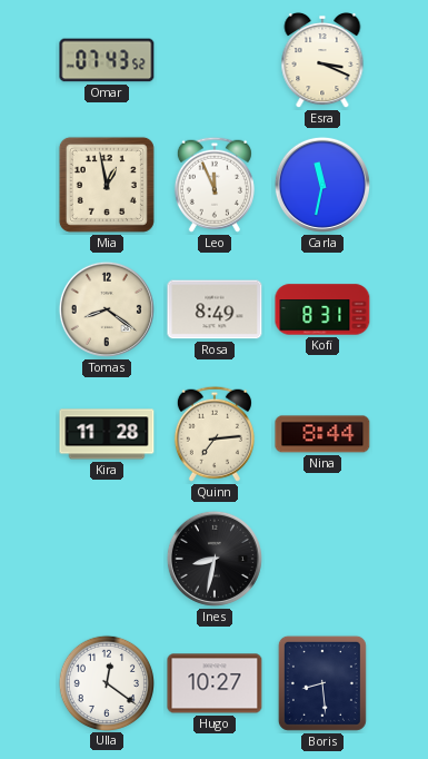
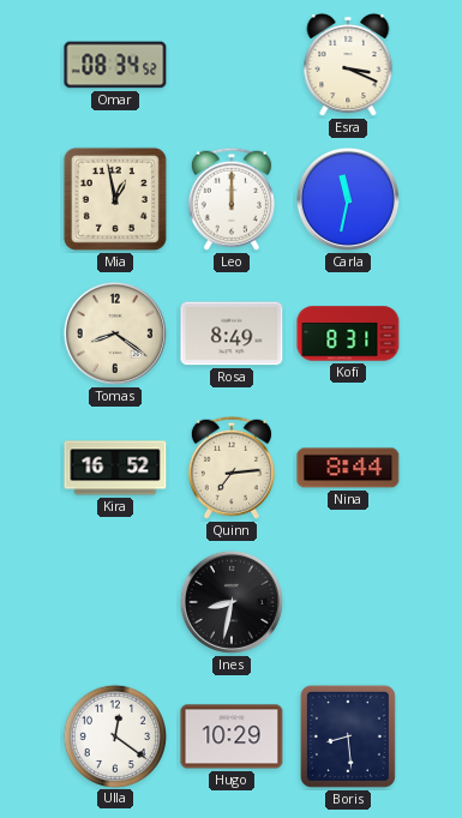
Omar: 07:43 -> 08:34 (115, 65)
Leo: 11:56 -> 12:00 (232, 199)
Kira: 11:28 -> 16:52 (115, 468)
Hugo: 10:27 -> 10:29 (232, 736)
